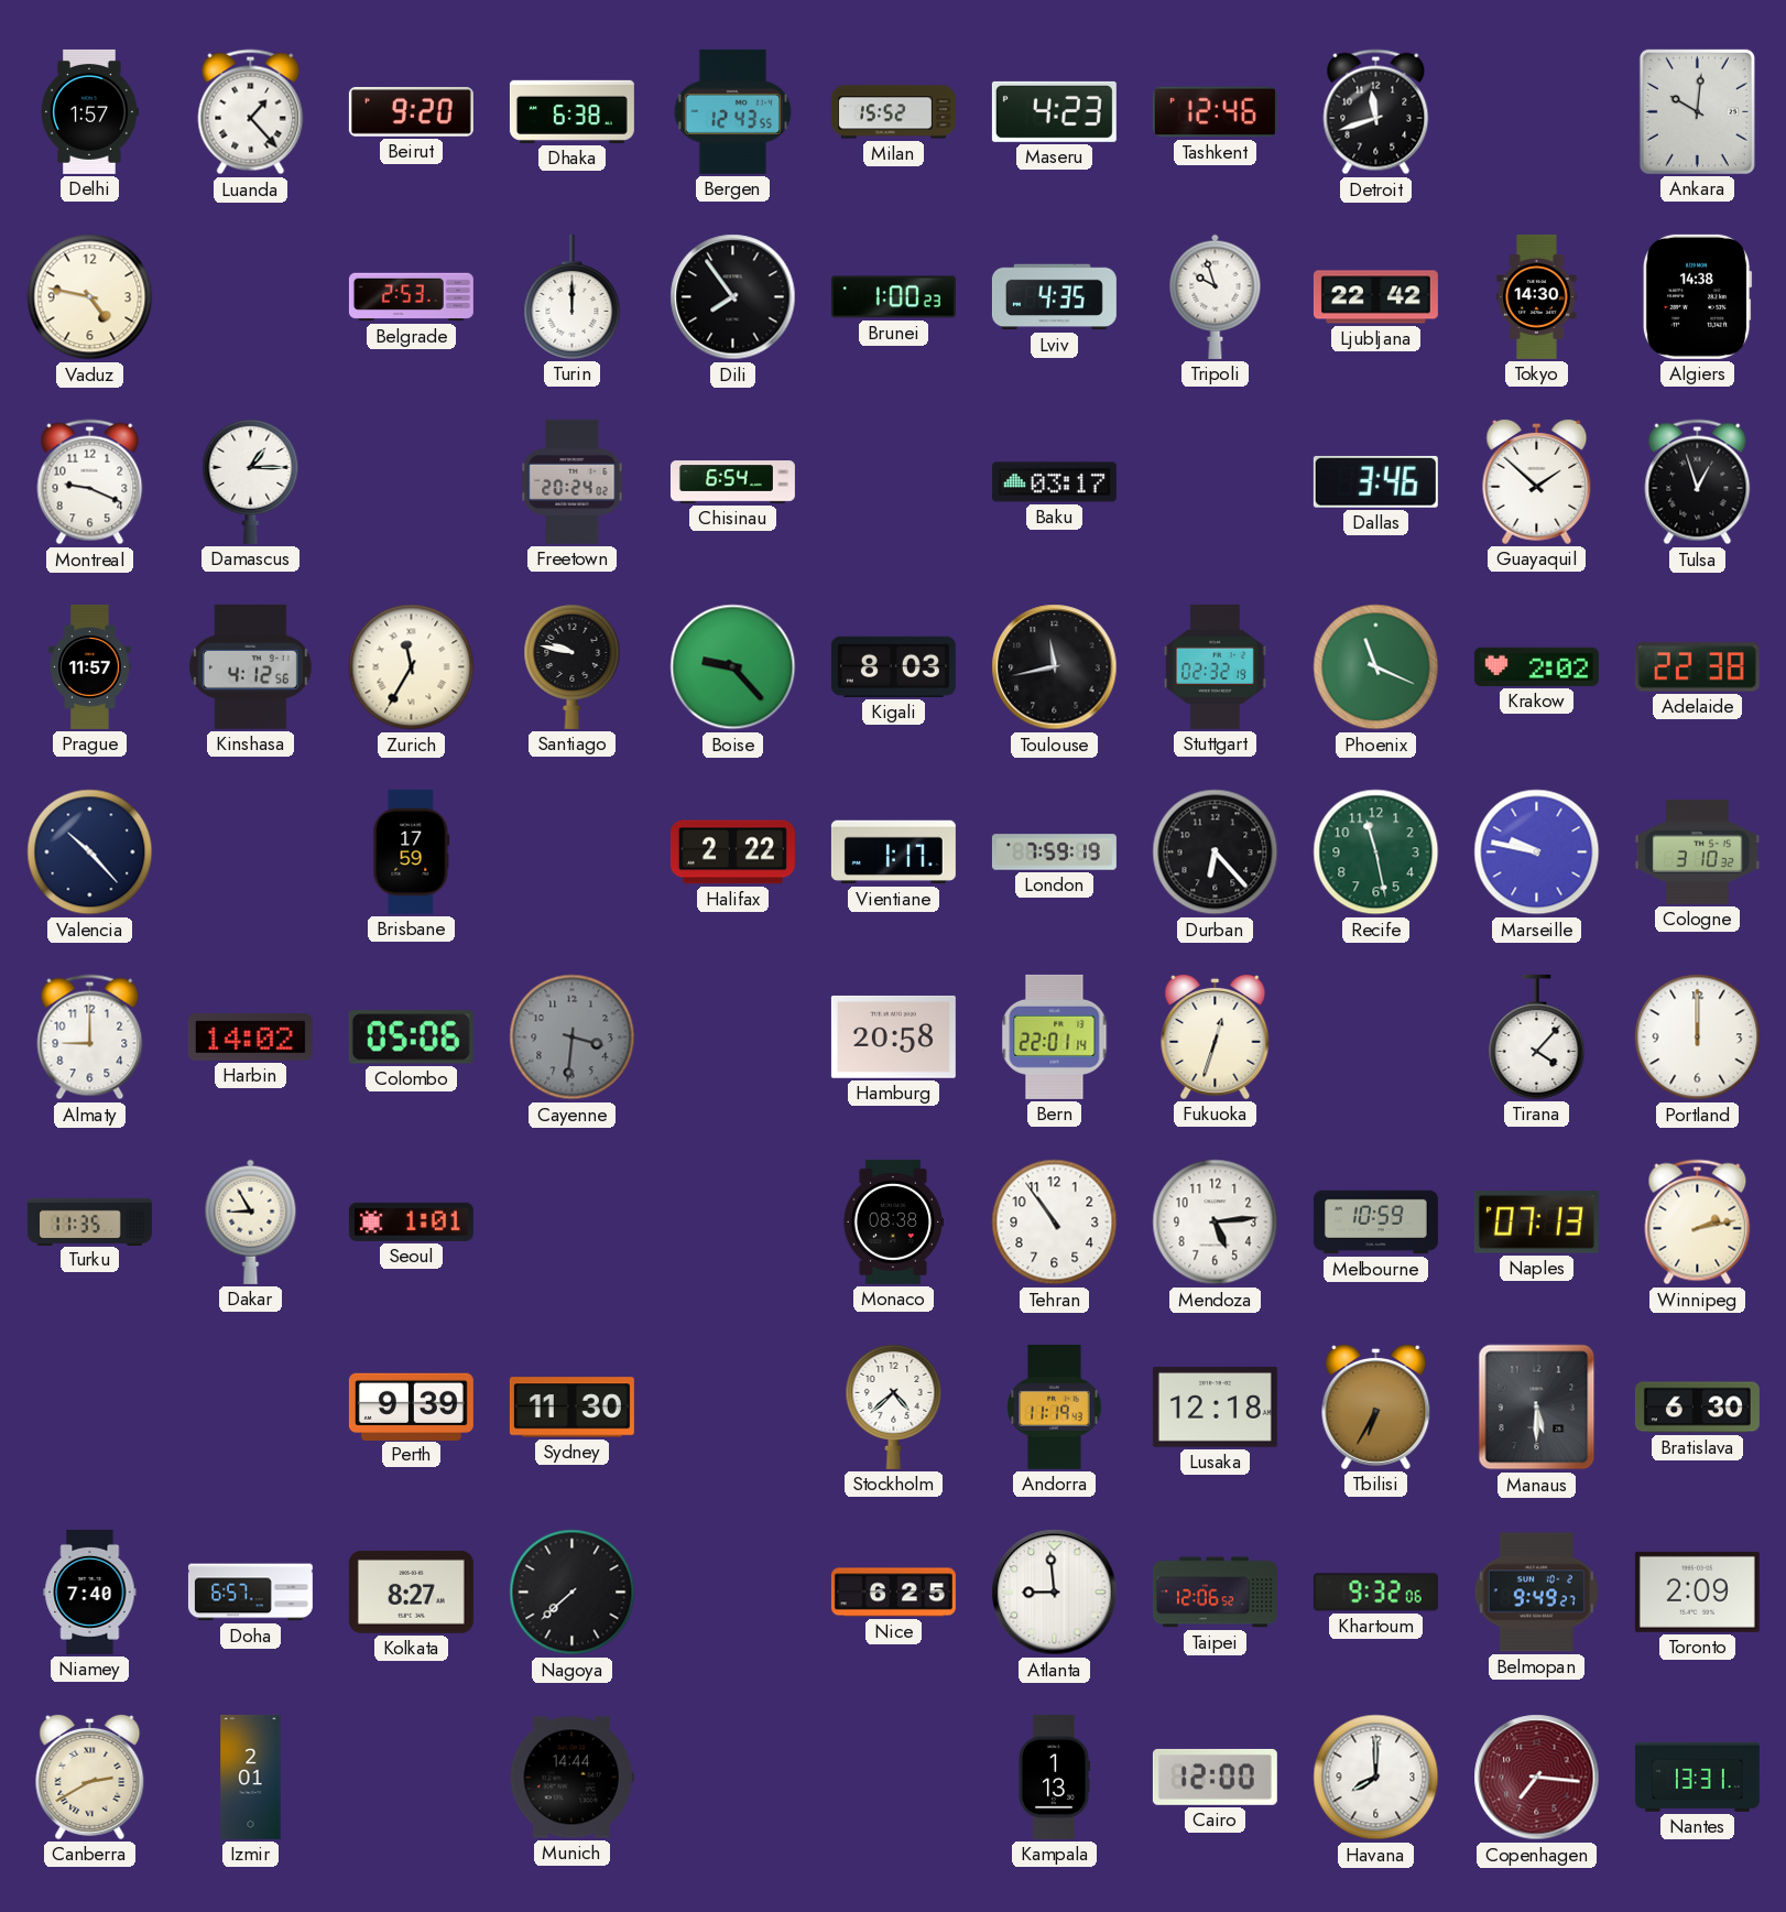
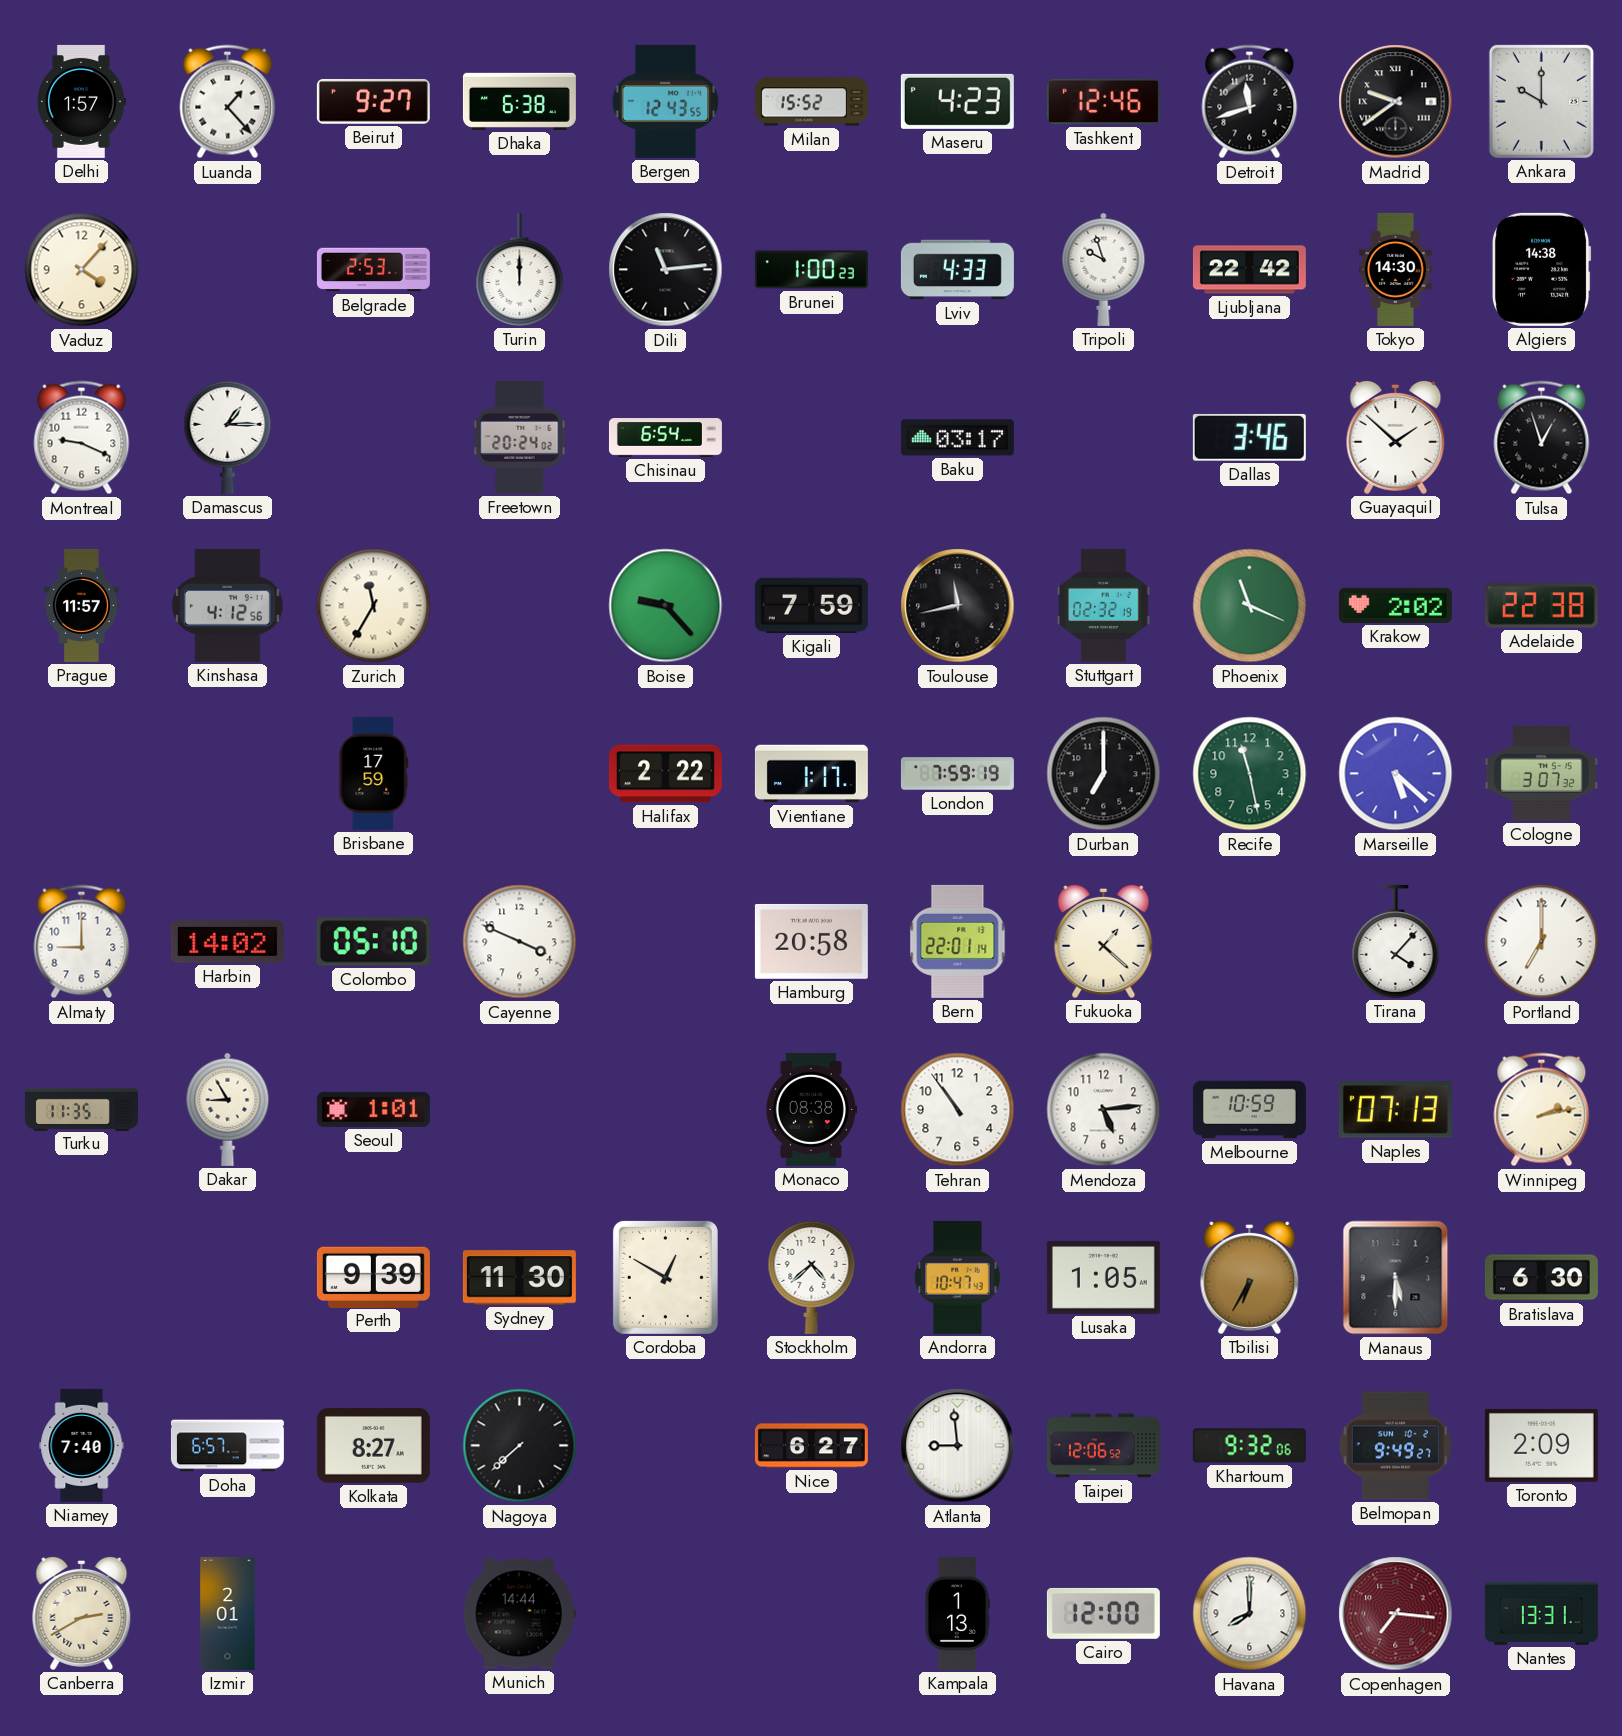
Beirut: 9:20 -> 9:27 (373, 101)
Madrid: none -> 9:39 (1396, 102)
Ankara: 10:01 -> 10:00 (1541, 101)
Vaduz: 4:47 -> 4:07 (82, 270)
Dili: 7:54 -> 11:14 (666, 270)
Lviv: 4:35 -> 4:33 (957, 270)
Santiago: 9:47 -> none (573, 666)
Kigali: 8:03 -> 7:59 (811, 605)
Valencia: 10:23 -> none (90, 852)
Durban: 6:23 -> 7:00 (1104, 774)
Marseille: 9:47 -> 5:22 (1396, 774)
Cologne: 3:10 -> 3:07 (1541, 773)
Colombo: 05:06 -> 05:10 (373, 942)
Cayenne: 3:31 -> 3:49 (520, 942)
Cayenne dial: grey -> white (520, 942)
Fukuoka: 12:33 -> 1:22 (1104, 941)
Portland: 12:00 -> 7:00 (1542, 942)
Cordoba: none -> 12:50 (665, 1277)
Andorra: 11:19 -> 10:47 (958, 1277)
Lusaka: 12:18 -> 1:05 (1103, 1277)
Nice: 6:25 -> 6:27 (811, 1446)
